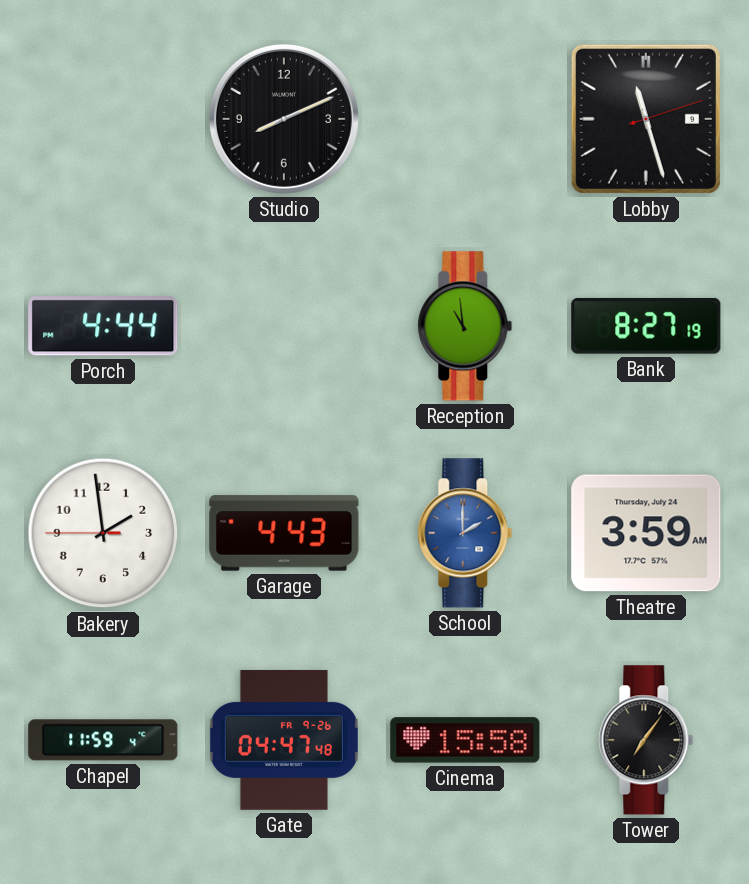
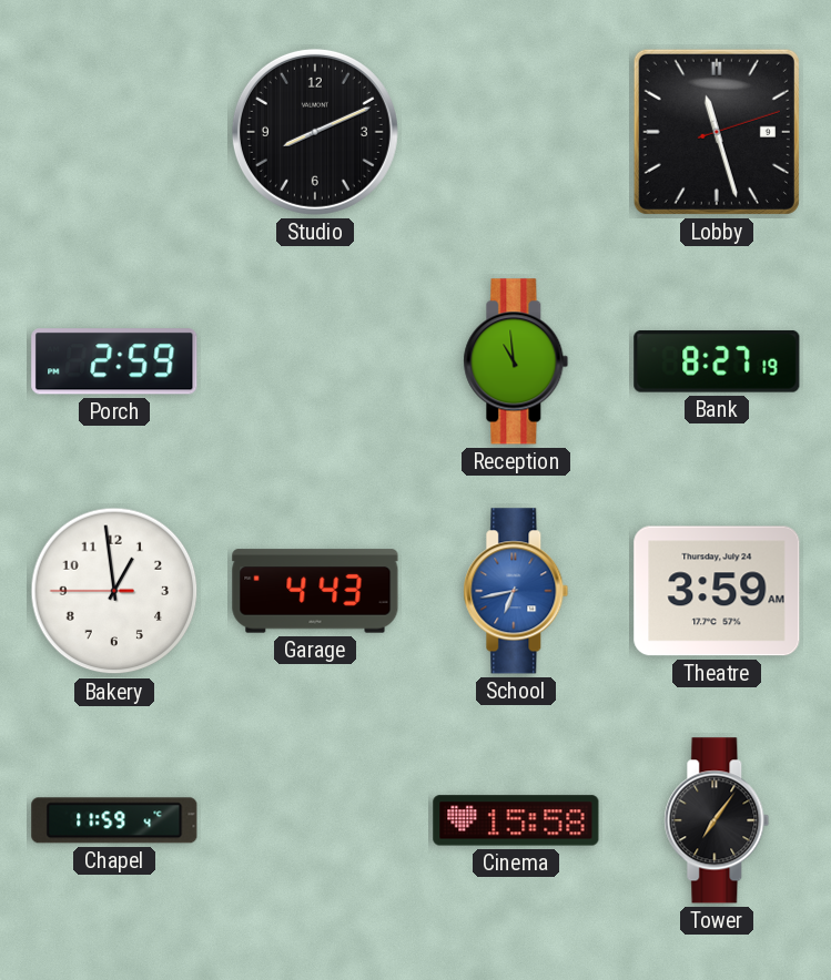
Porch: 4:44 -> 2:59 (114, 361)
Bakery: 1:58 -> 12:58 (114, 591)
School: 2:00 -> 6:43 (516, 591)
Gate: 04:47 -> none (284, 740)
